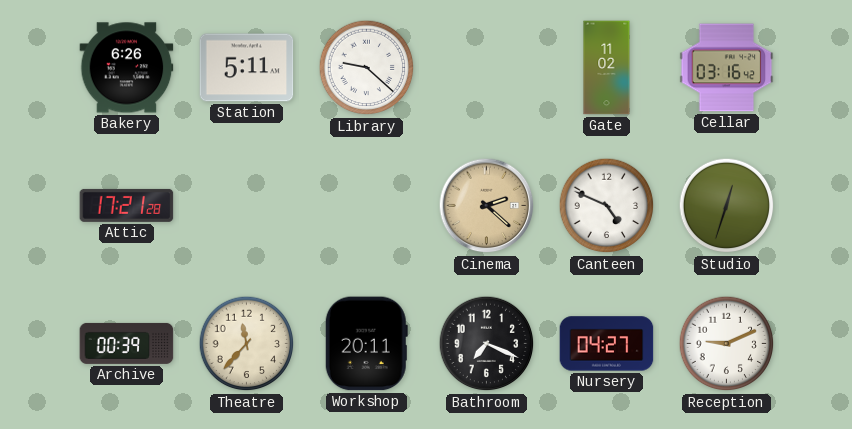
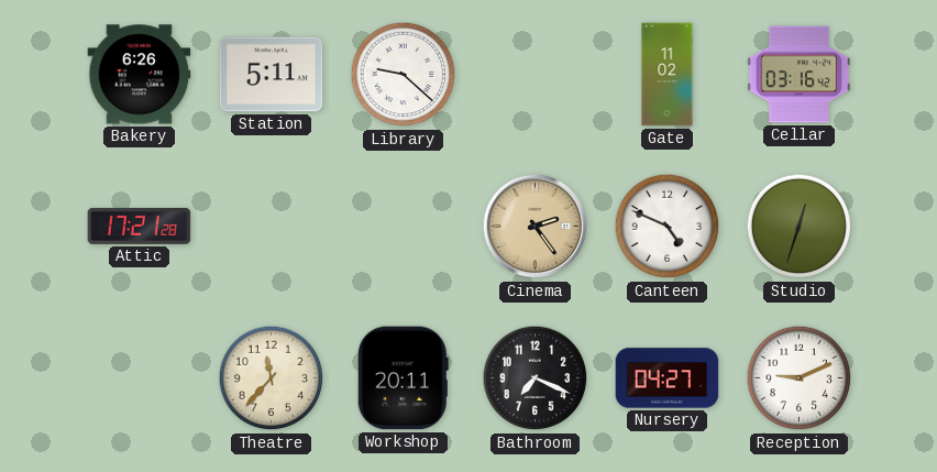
Cinema: 2:22 -> 2:24 (536, 227)
Archive: 00:39 -> none (127, 343)
